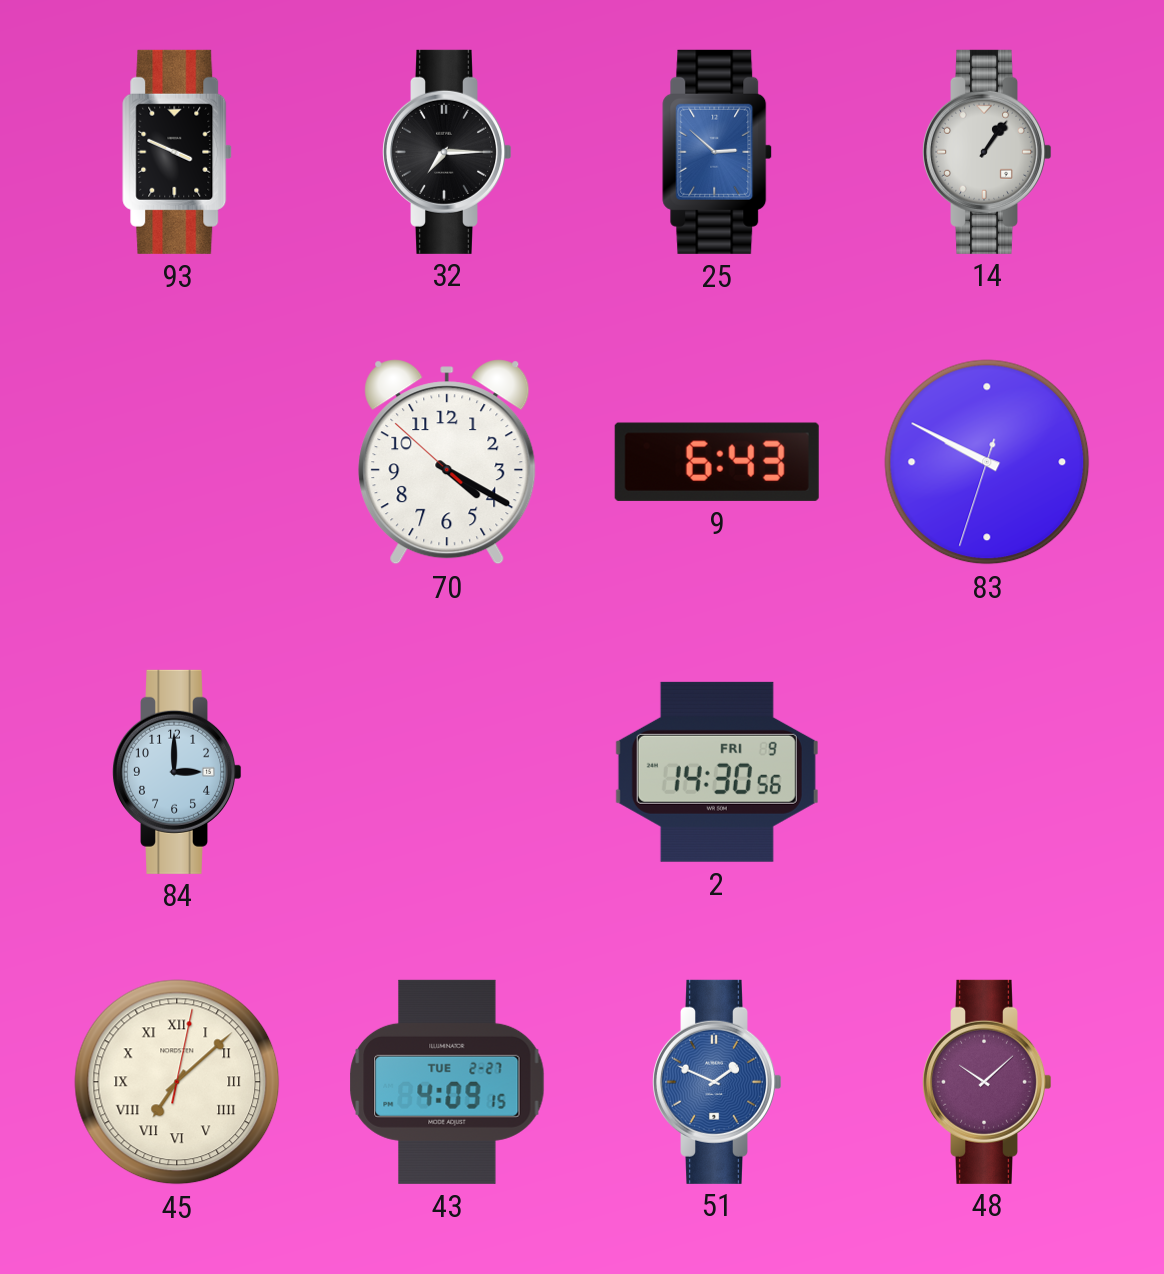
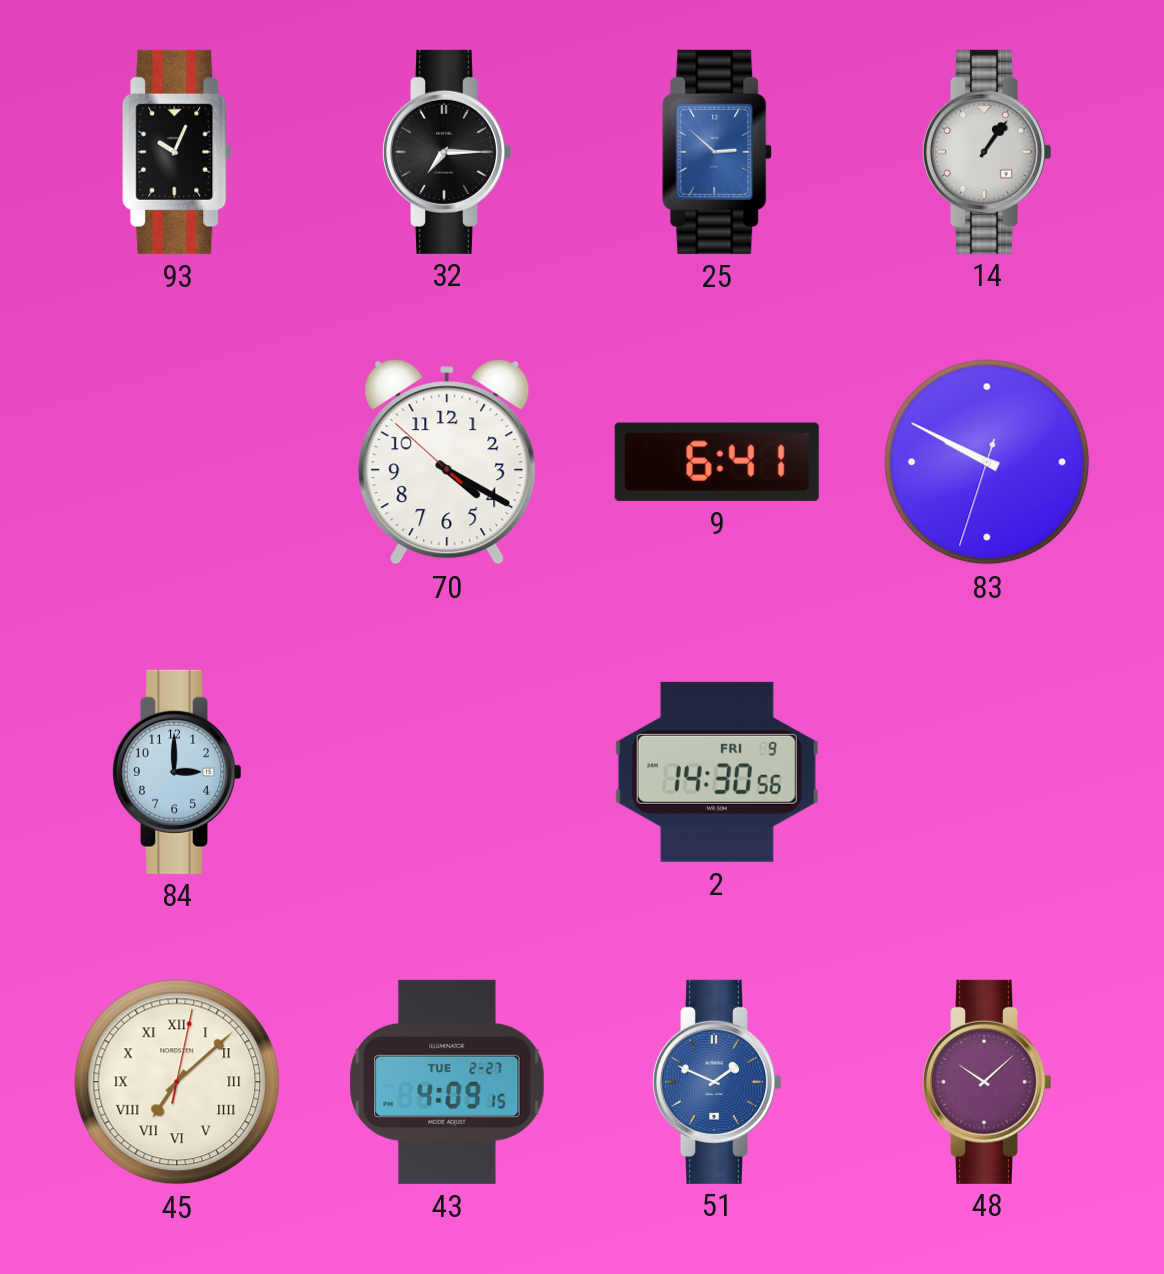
93: 3:49 -> 10:04 (177, 152)
9: 6:43 -> 6:41 (717, 462)
